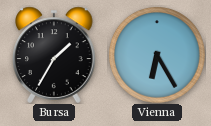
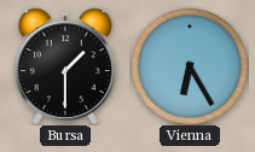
Bursa: 1:35 -> 1:30 (65, 66)
